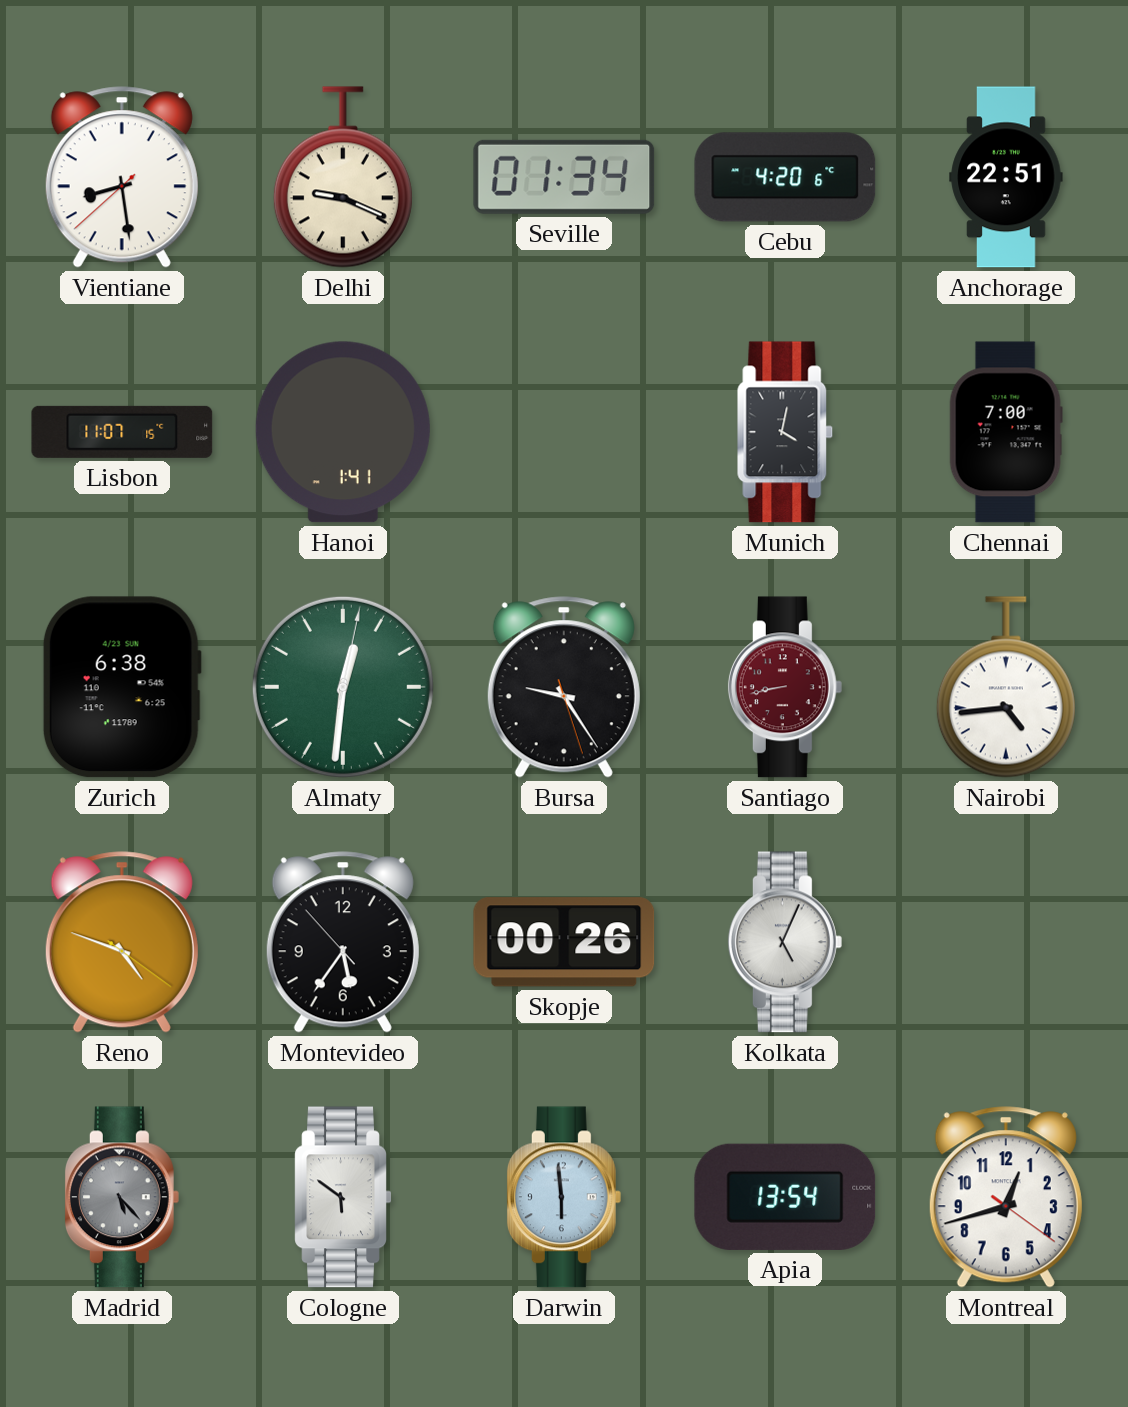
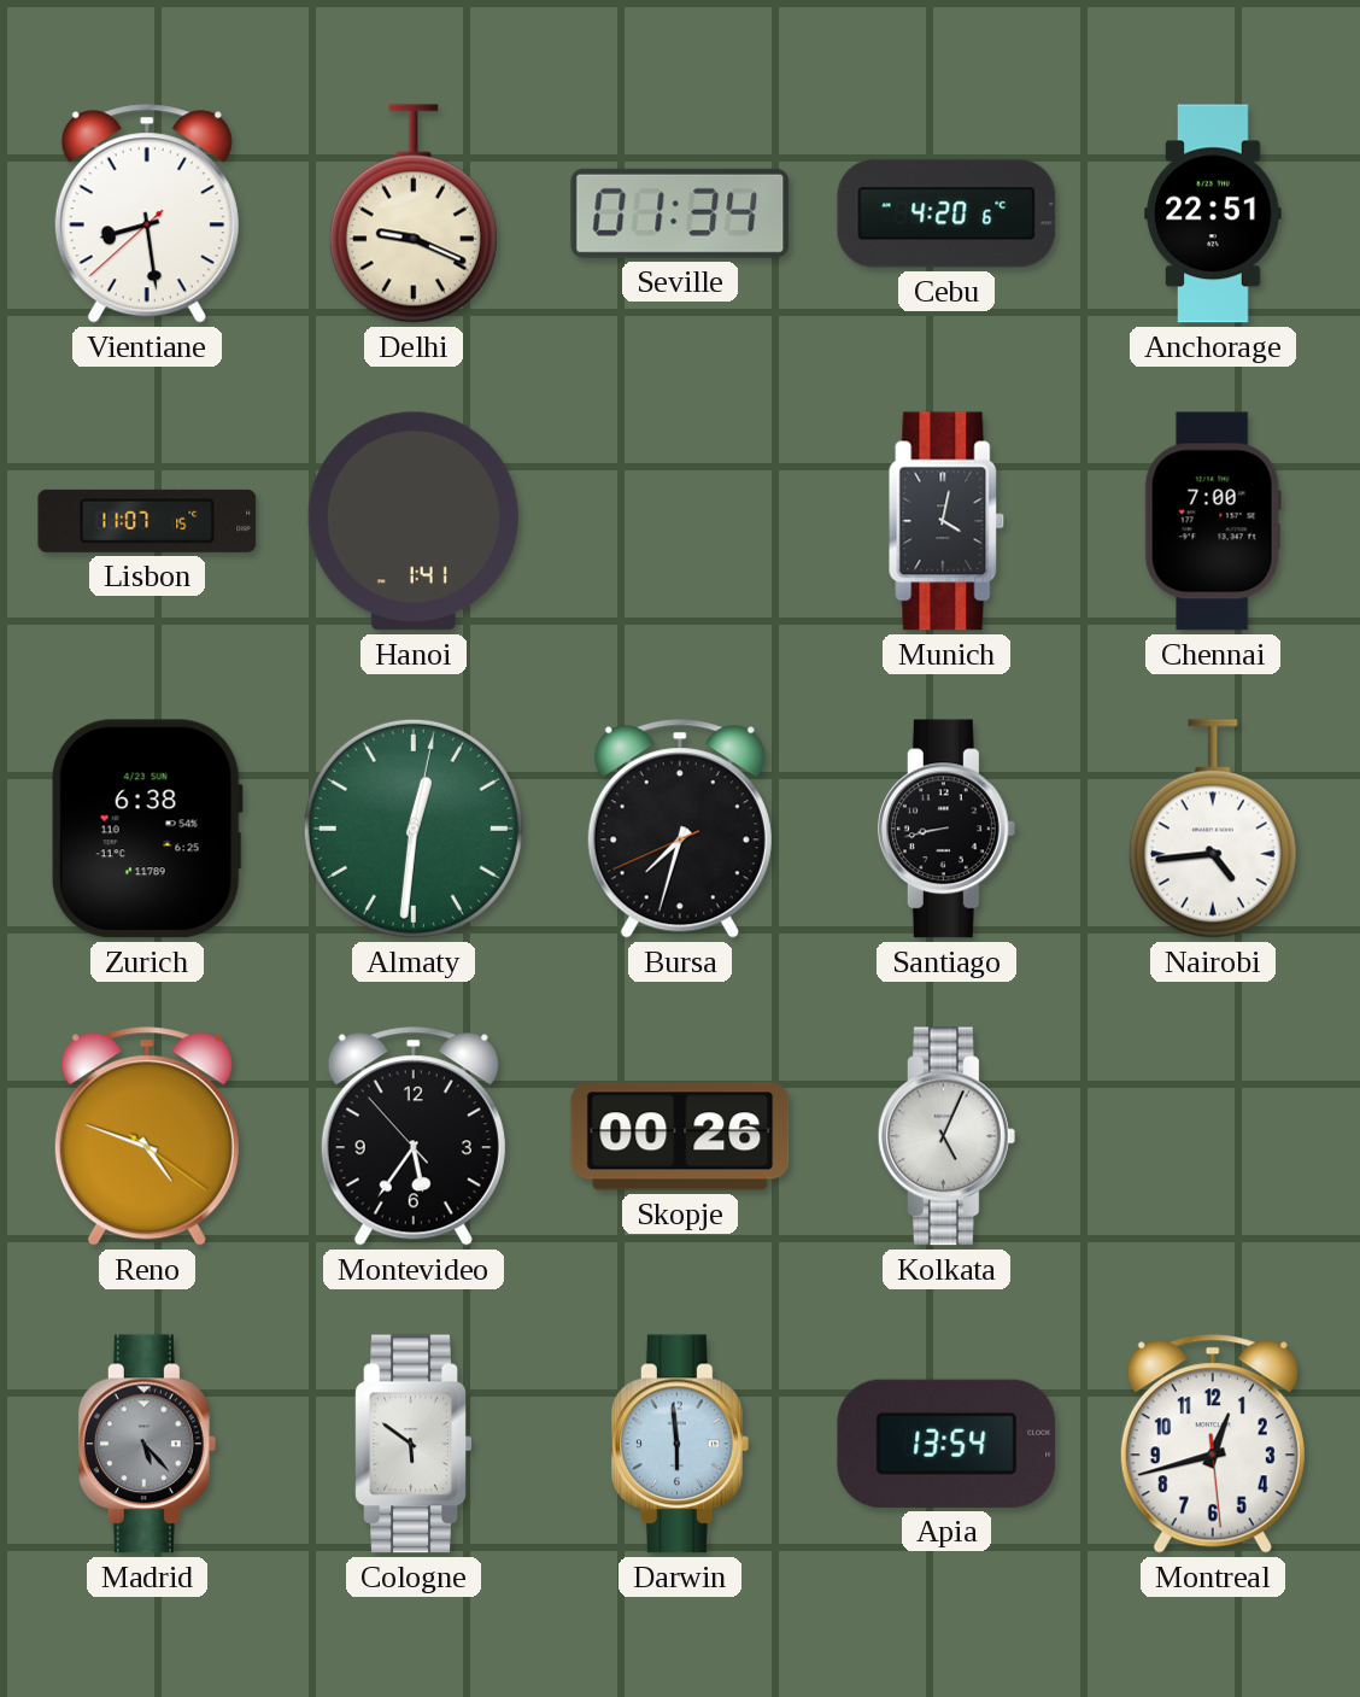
Bursa: 9:24 -> 7:32 (680, 829)
Santiago dial: burgundy -> black (946, 829)
Montreal: 12:42:21 -> 12:42:29 (1213, 1444)
